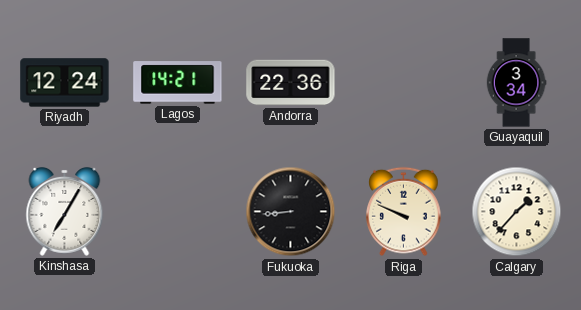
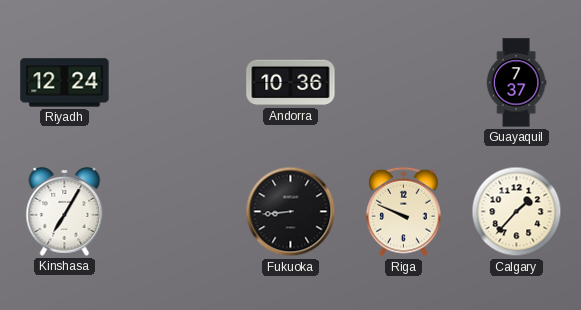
Lagos: 14:21 -> none (178, 83)
Andorra: 22:36 -> 10:36 (291, 83)
Guayaquil: 3:34 -> 7:37 (516, 83)
